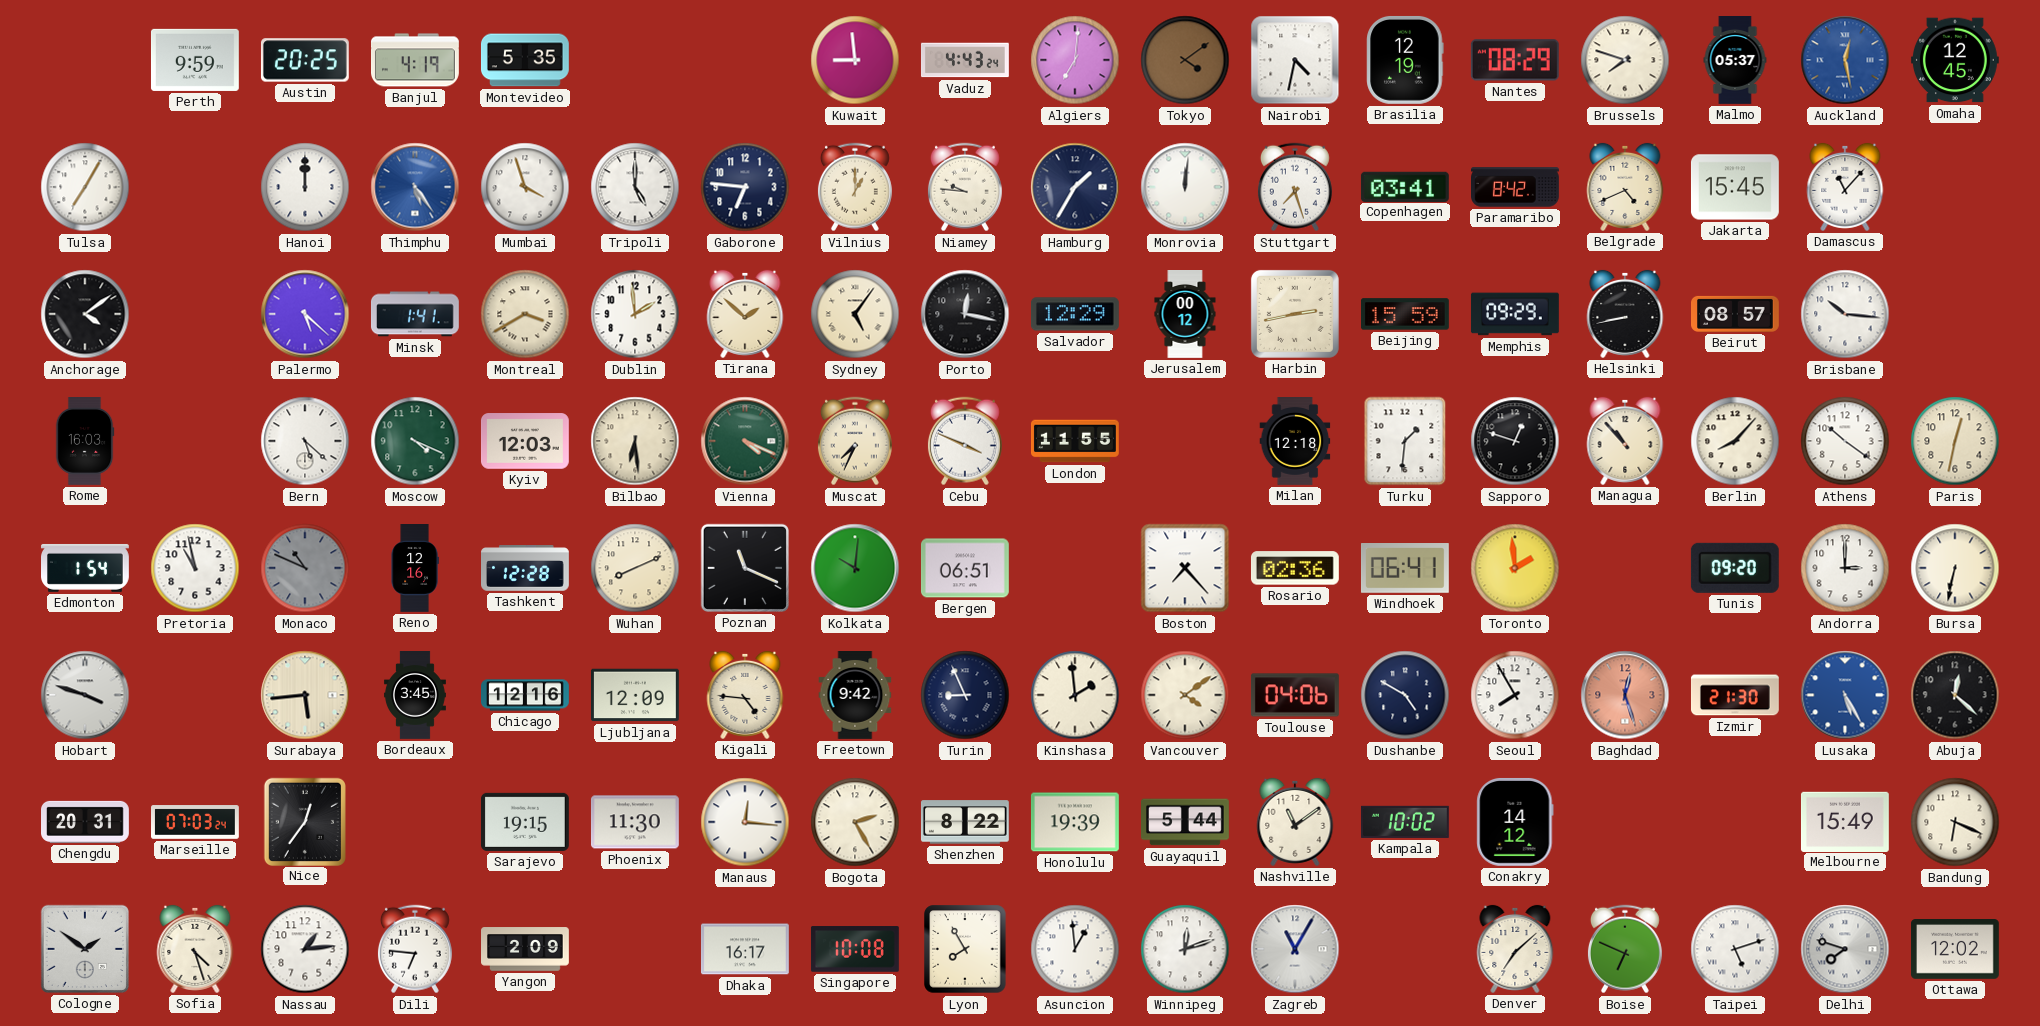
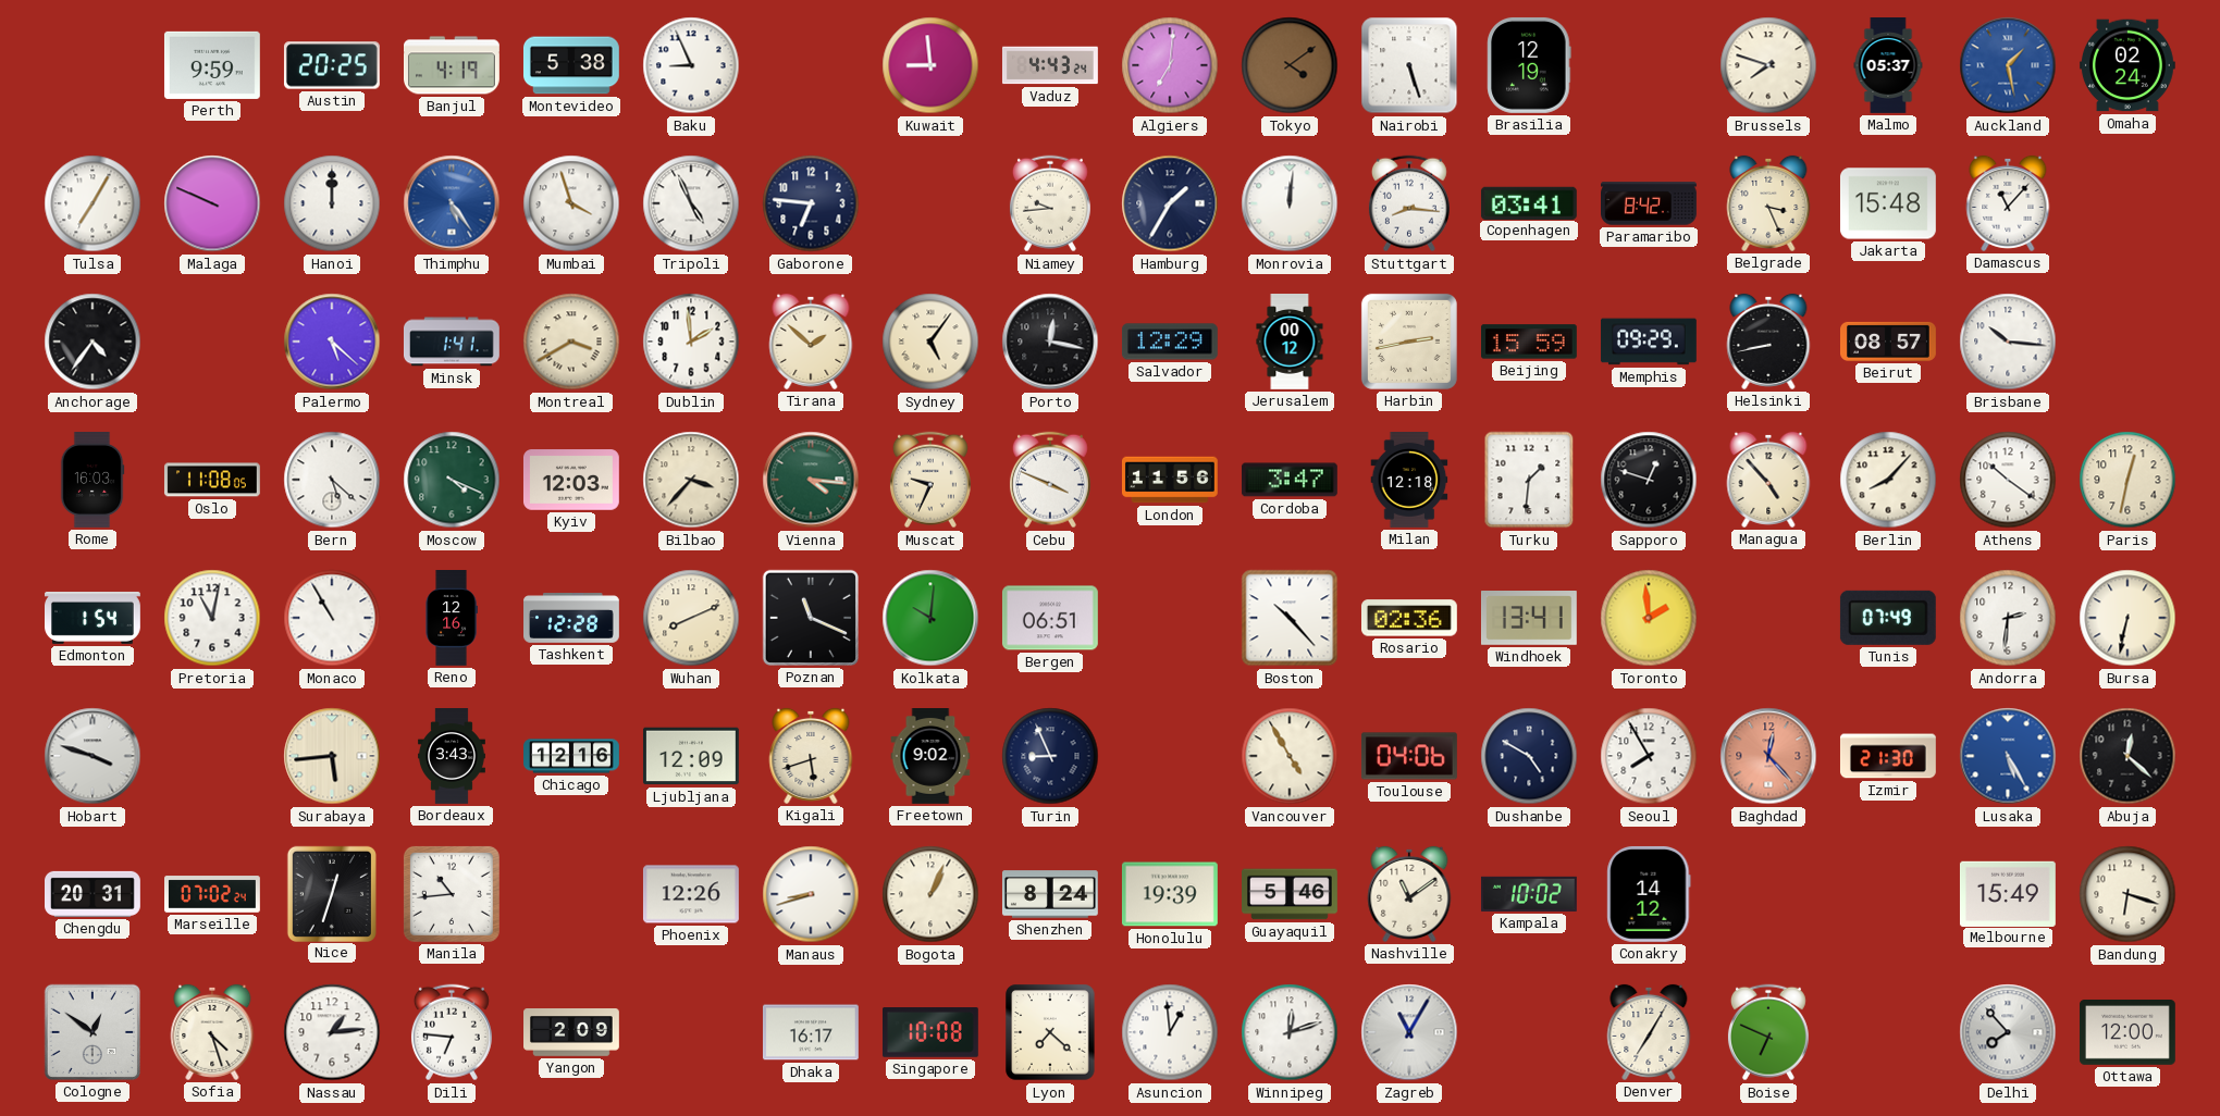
Montevideo: 5:35 -> 5:38 (571, 65)
Baku: none -> 8:56 (691, 65)
Nairobi: 4:32 -> 5:27 (1409, 65)
Nantes: 08:29 -> none (1515, 60)
Auckland: 12:28 -> 1:28 (2008, 65)
Omaha: 12:45 -> 02:24 (2127, 65)
Malaga: none -> 9:49 (212, 203)
Tripoli: 5:00 -> 4:56 (691, 203)
Vilnius: 1:00 -> none (855, 187)
Niamey: 9:46 -> 9:44 (1050, 203)
Stuttgart: 7:27 -> 8:16 (1409, 203)
Belgrade: 4:41 -> 3:26 (1768, 203)
Jakarta: 15:45 -> 15:48 (1888, 203)
Anchorage: 4:09 -> 4:36 (92, 342)
Oslo: none -> 11:08 (212, 480)
Bilbao: 6:29 -> 3:37 (691, 480)
Vienna: 4:19 -> 4:16 (811, 480)
Muscat: 7:34 -> 9:34 (930, 480)
London: 11:55 -> 11:56 (1170, 480)
Cordoba: none -> 3:47 (1290, 480)
Managua: 10:53 -> 4:53 (1768, 480)
Pretoria: 10:58 -> 11:02 (212, 618)
Monaco: 10:49 -> 10:55 (332, 618)
Monaco dial: grey -> white (332, 618)
Boston: 7:23 -> 10:23 (1290, 618)
Windhoek: 06:41 -> 13:41 (1529, 619)
Tunis: 09:20 -> 07:49 (1888, 618)
Andorra: 3:00 -> 2:31 (2008, 618)
Bordeaux: 3:45 -> 3:43 (452, 757)
Kigali: 4:46 -> 5:42 (811, 756)
Freetown: 9:42 -> 9:02 (930, 757)
Kinshasa: 1:59 -> none (1075, 695)
Vancouver: 4:09 -> 4:55 (1290, 756)
Baghdad: 12:27 -> 12:23 (1768, 756)
Marseille: 07:03 -> 07:02 (213, 894)
Nice: 12:36 -> 12:33 (332, 893)
Manila: none -> 10:44 (452, 894)
Sarajevo: 19:15 -> none (525, 822)
Phoenix: 11:30 -> 12:26 (691, 894)
Manaus: 12:16 -> 8:42 (811, 894)
Bogota: 2:25 -> 1:04 (930, 894)
Shenzhen: 8:22 -> 8:24 (1050, 894)
Guayaquil: 5:44 -> 5:46 (1291, 894)
Bandung: 6:19 -> 6:18 (2127, 894)
Cologne: 1:51 -> 12:51 (92, 1032)
Lyon: 7:55 -> 7:22 (1050, 1032)
Denver: 7:08 -> 7:05 (1649, 1032)
Taipei: 5:12 -> none (1735, 949)
Delhi: 7:48 -> 7:53 (2008, 1032)
Ottawa: 12:02 -> 12:00 (2127, 1033)
